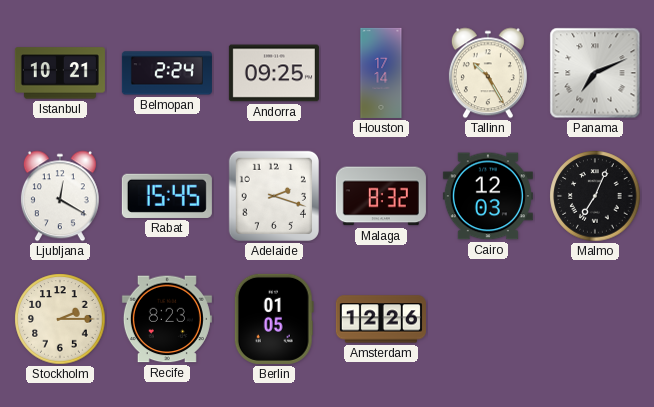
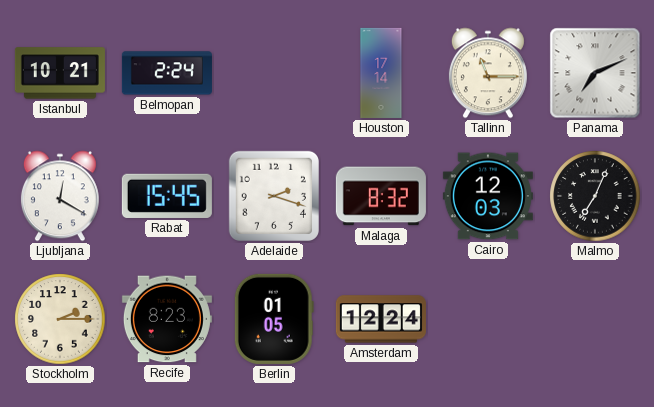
Andorra: 09:25 -> none (274, 73)
Tallinn: 10:25 -> 11:15 (488, 73)
Amsterdam: 12:26 -> 12:24 (381, 319)
